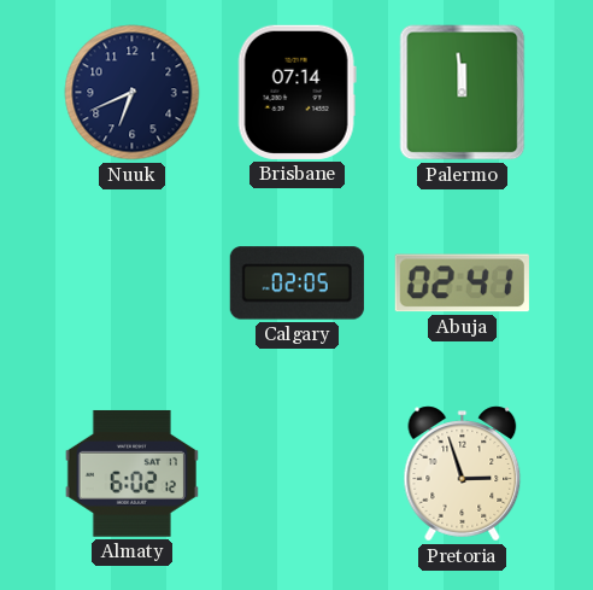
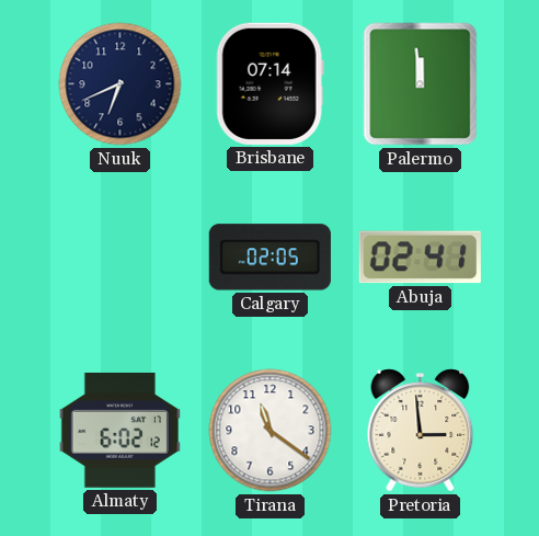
Tirana: none -> 11:21 (271, 431)
Pretoria: 2:57 -> 2:59 (421, 431)
